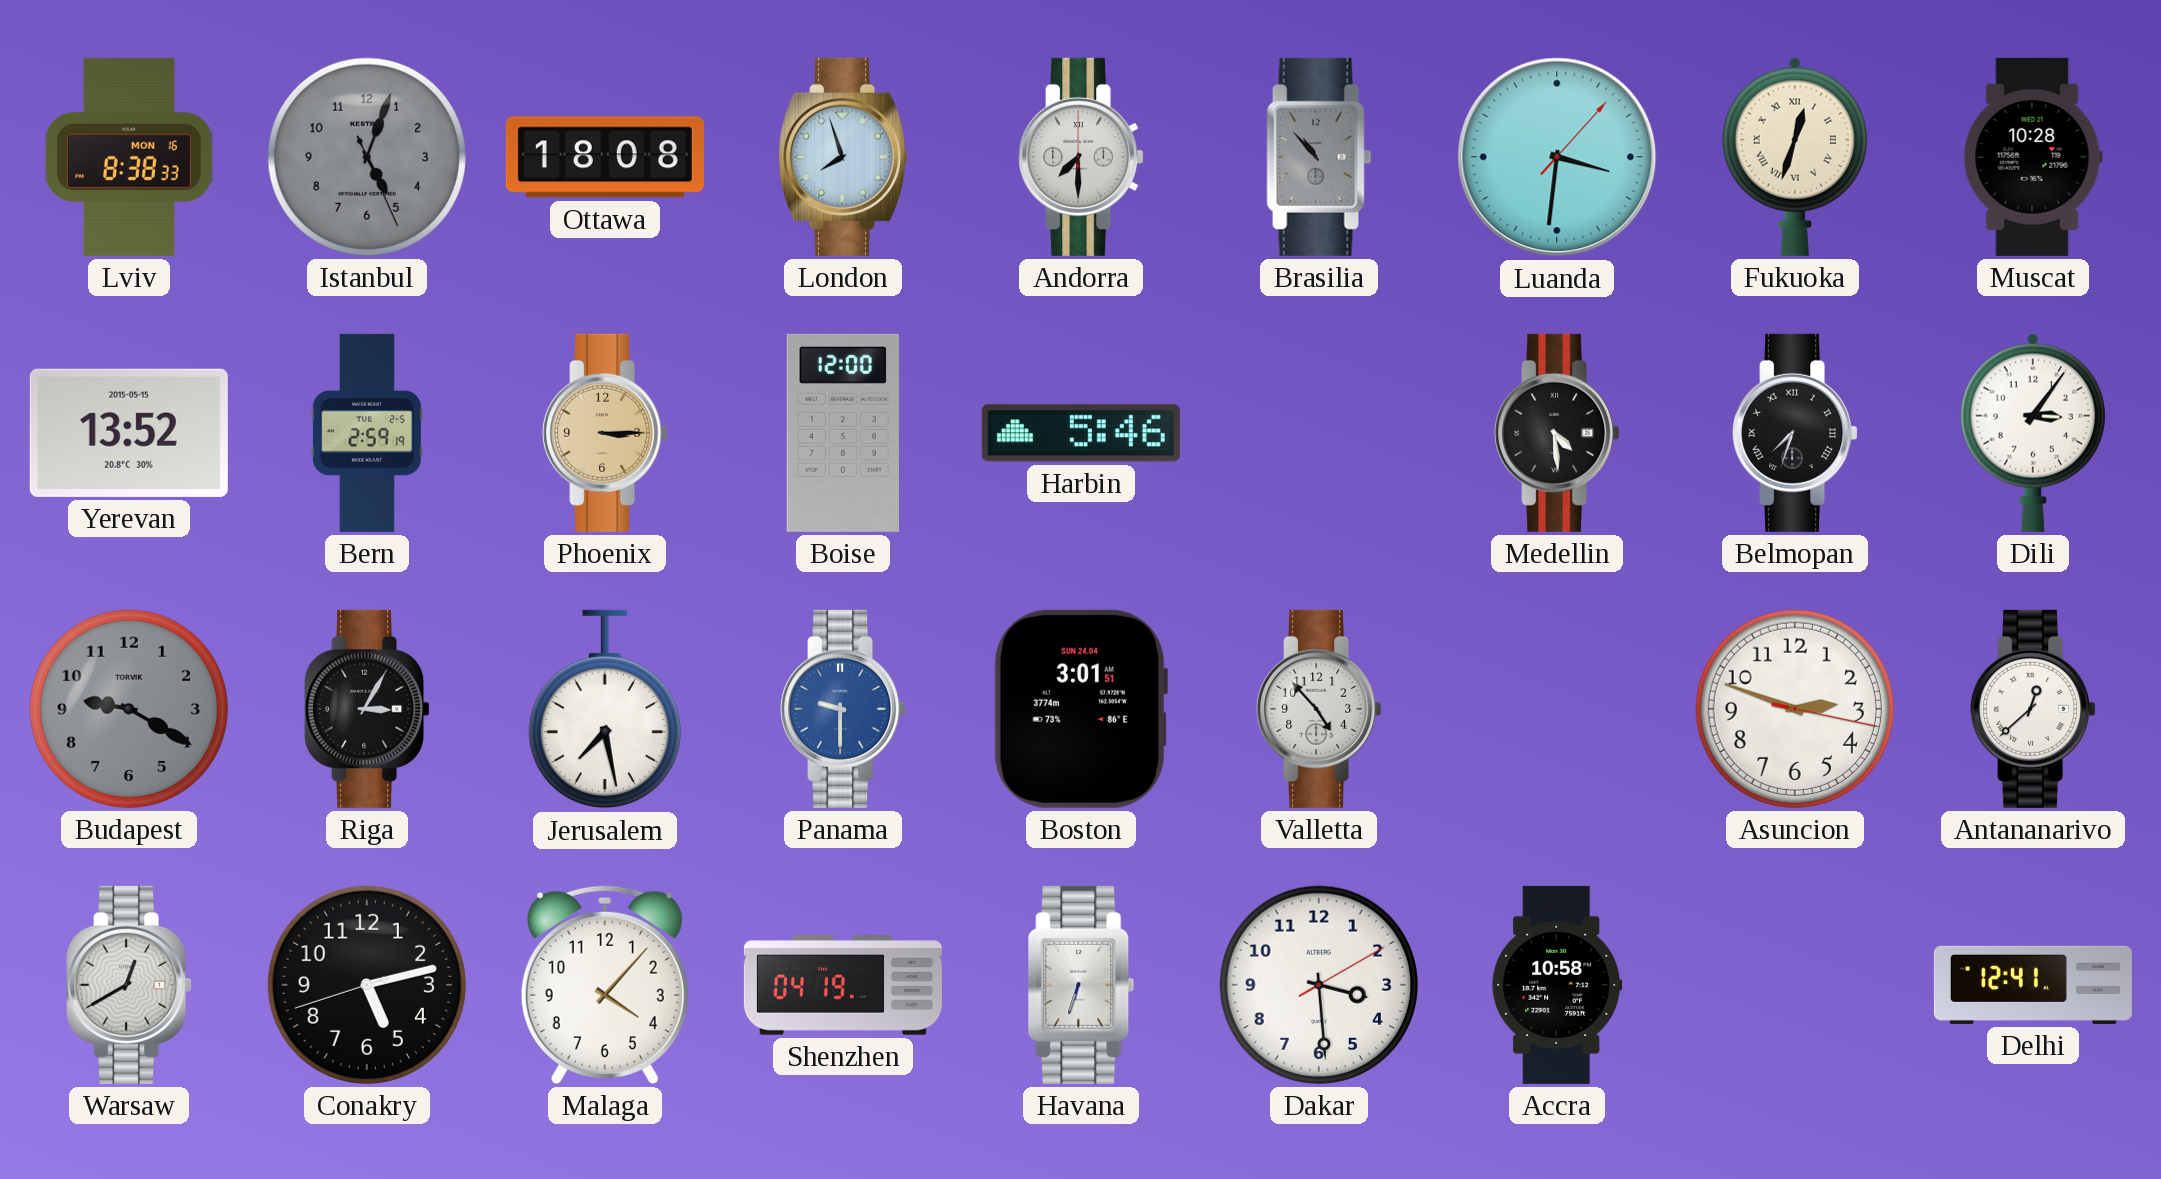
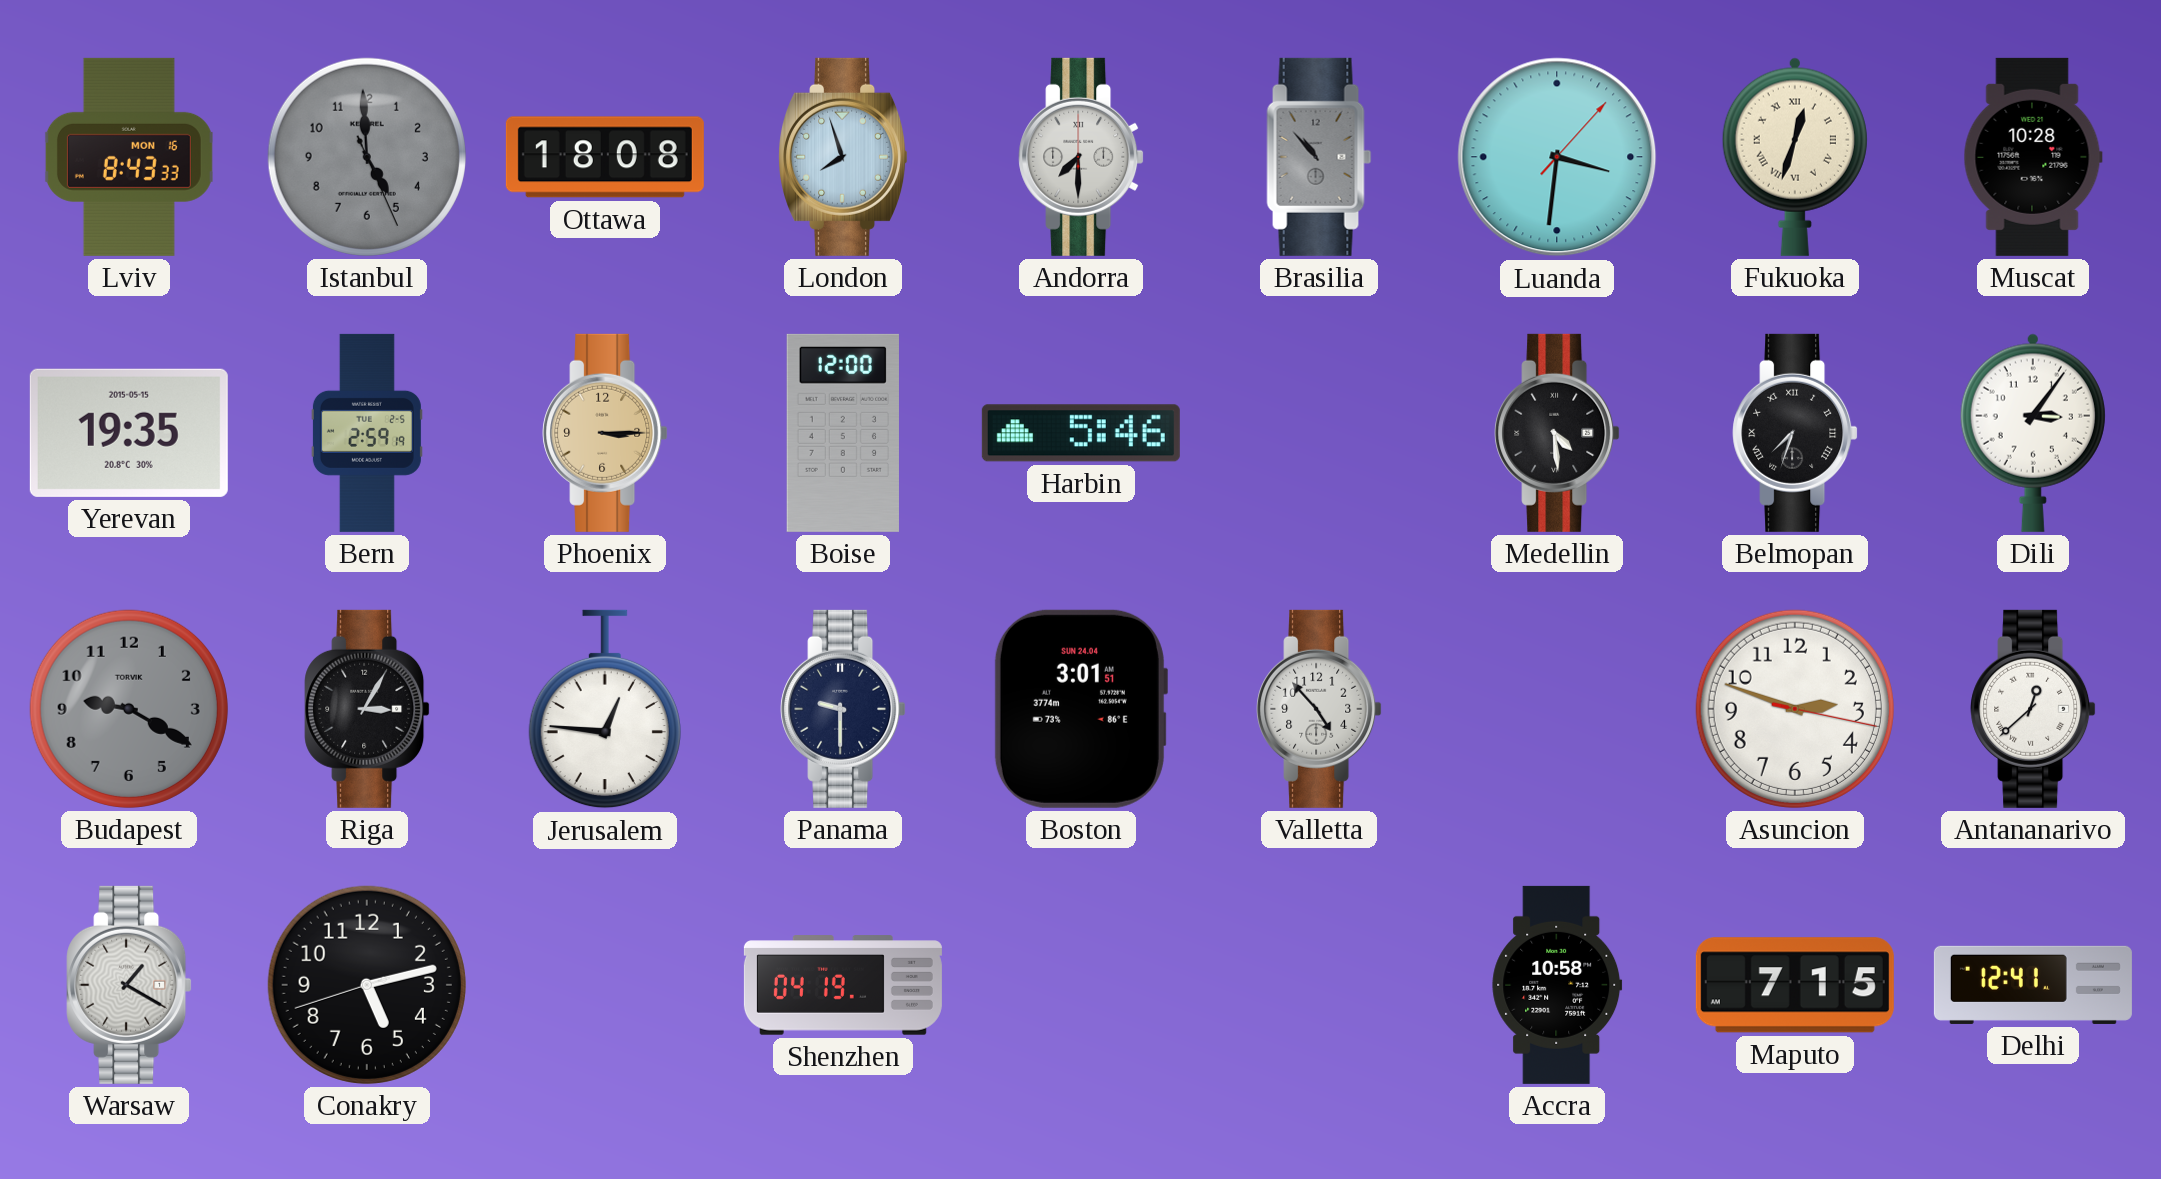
Lviv: 8:38 -> 8:43 (129, 157)
Istanbul: 5:03 -> 4:59 (367, 157)
Yerevan: 13:52 -> 19:35 (129, 433)
Jerusalem: 7:28 -> 12:46 (605, 709)
Panama dial: blue -> navy (843, 709)
Warsaw: 12:40 -> 1:20 (129, 985)
Malaga: 4:07 -> none (605, 984)
Havana: 6:33 -> none (1081, 985)
Dakar: 3:29 -> none (1319, 985)
Maputo: none -> 7:15 (1795, 985)
